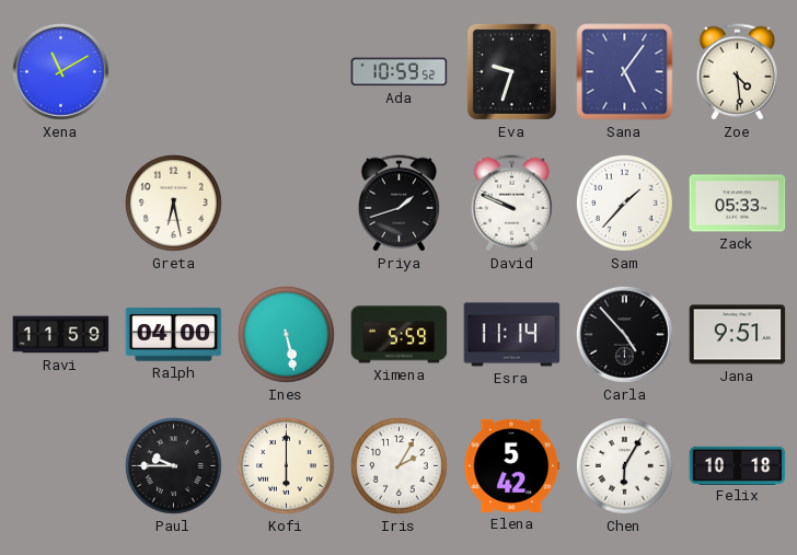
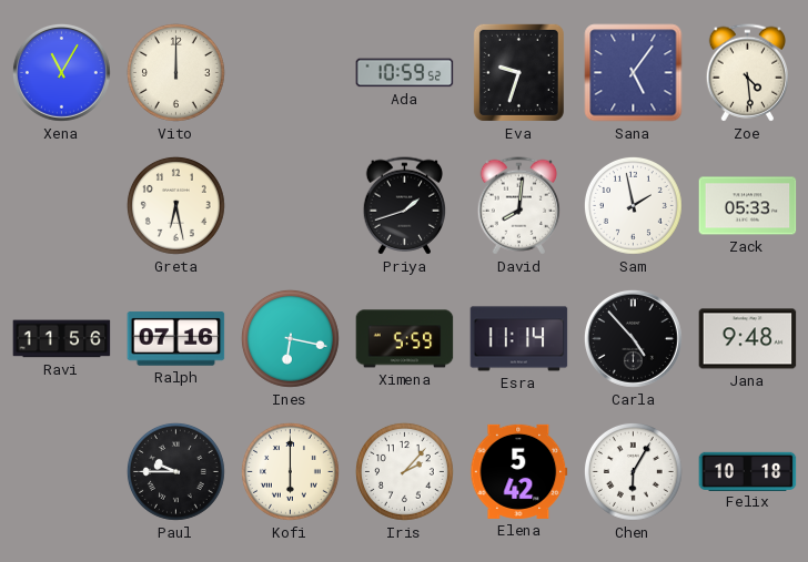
Xena: 11:10 -> 11:05 (62, 73)
Vito: none -> 12:00 (175, 72)
David: 9:49 -> 8:01 (518, 206)
Sam: 1:37 -> 1:58 (633, 205)
Ravi: 11:59 -> 11:56 (62, 339)
Ralph: 04:00 -> 07:16 (176, 339)
Ines: 5:28 -> 6:17 (290, 338)
Jana: 9:51 -> 9:48 (748, 339)
Iris: 2:05 -> 2:07 (404, 471)
